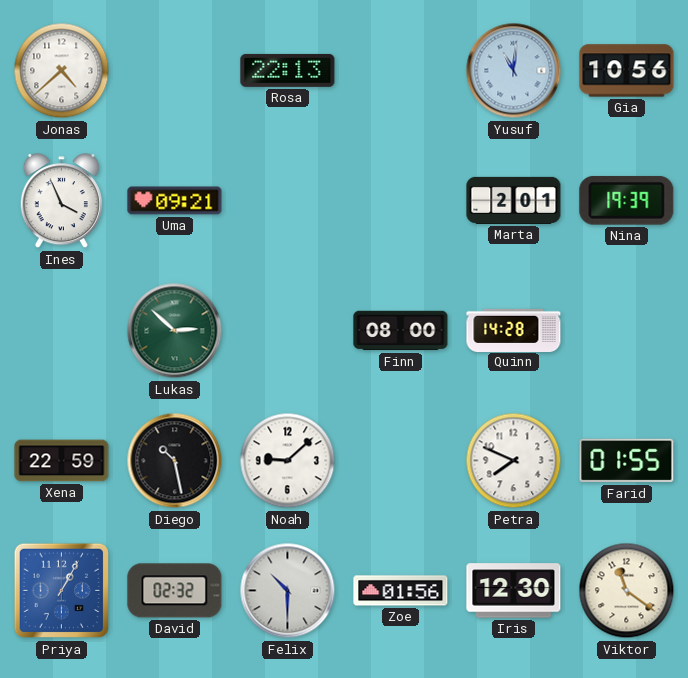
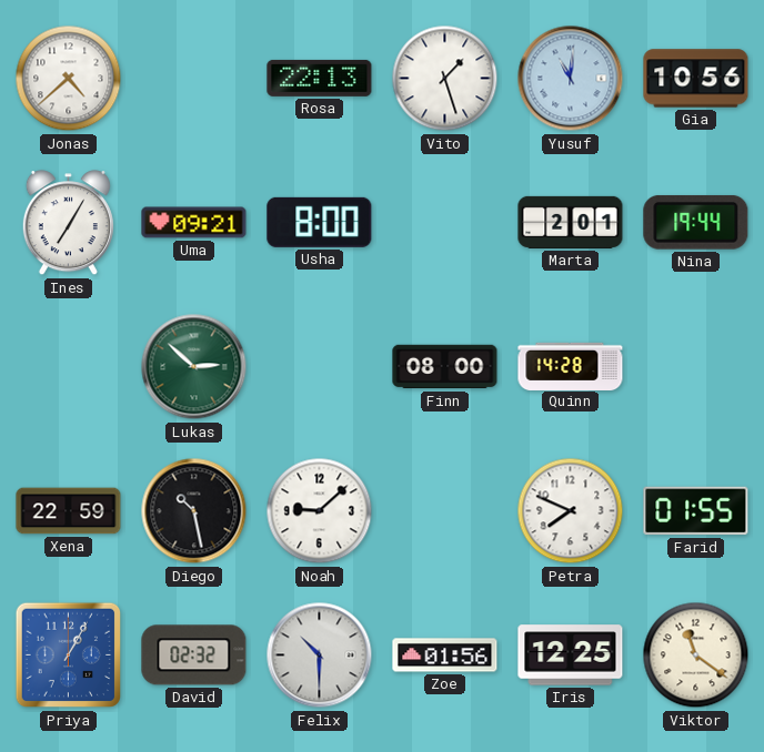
Vito: none -> 1:27 (445, 79)
Ines: 3:56 -> 7:05 (68, 223)
Usha: none -> 8:00 (320, 222)
Nina: 19:39 -> 19:44 (696, 222)
Iris: 12:30 -> 12:25 (571, 656)
